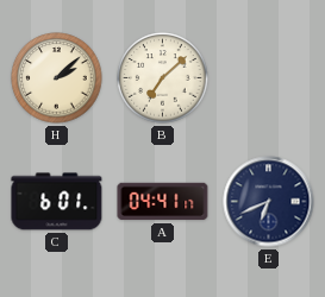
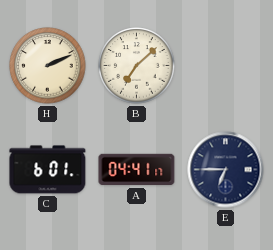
H: 2:08 -> 2:11 (48, 66)
E: 6:41 -> 6:45 (226, 170)
